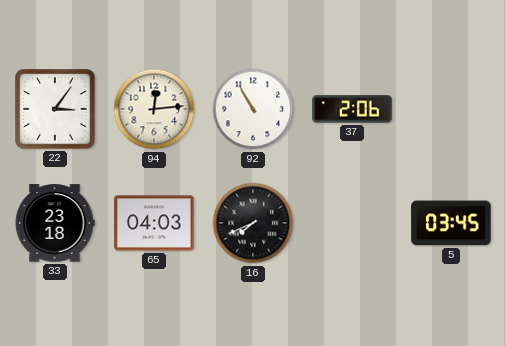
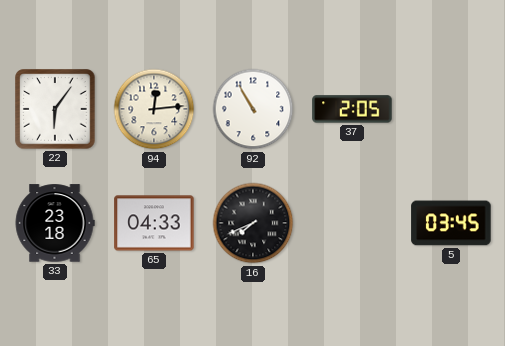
22: 3:06 -> 6:06 (55, 109)
37: 2:06 -> 2:05 (352, 109)
65: 04:03 -> 04:33 (154, 223)
